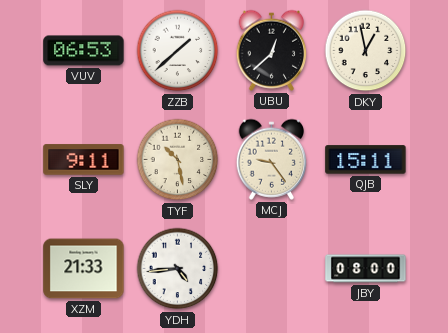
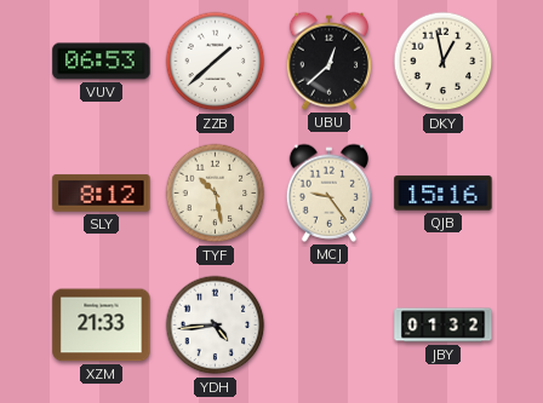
SLY: 9:11 -> 8:12 (102, 194)
QJB: 15:11 -> 15:16 (444, 194)
JBY: 08:00 -> 01:32 (444, 326)
